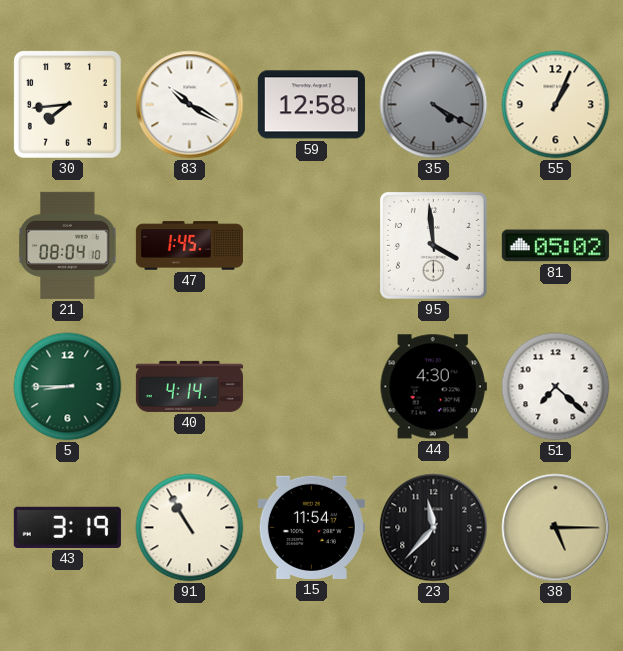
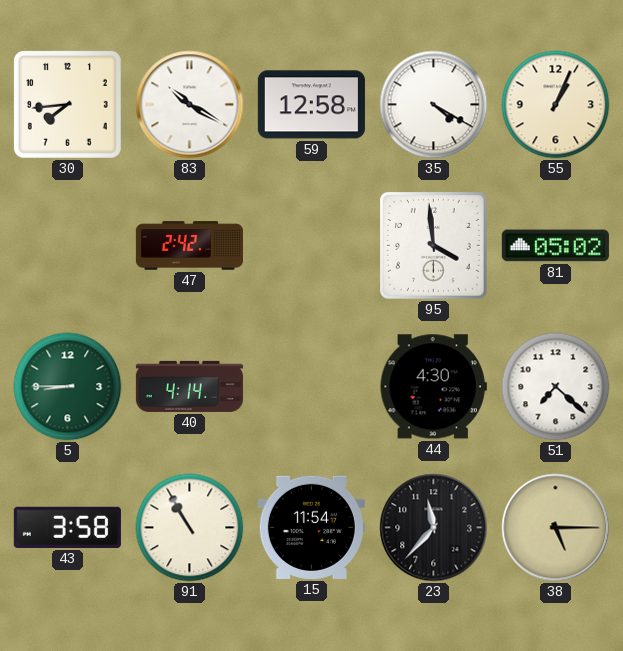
35 dial: grey -> white (434, 105)
21: 08:04 -> none (68, 245)
47: 1:45 -> 2:42 (189, 246)
43: 3:19 -> 3:58 (67, 527)
